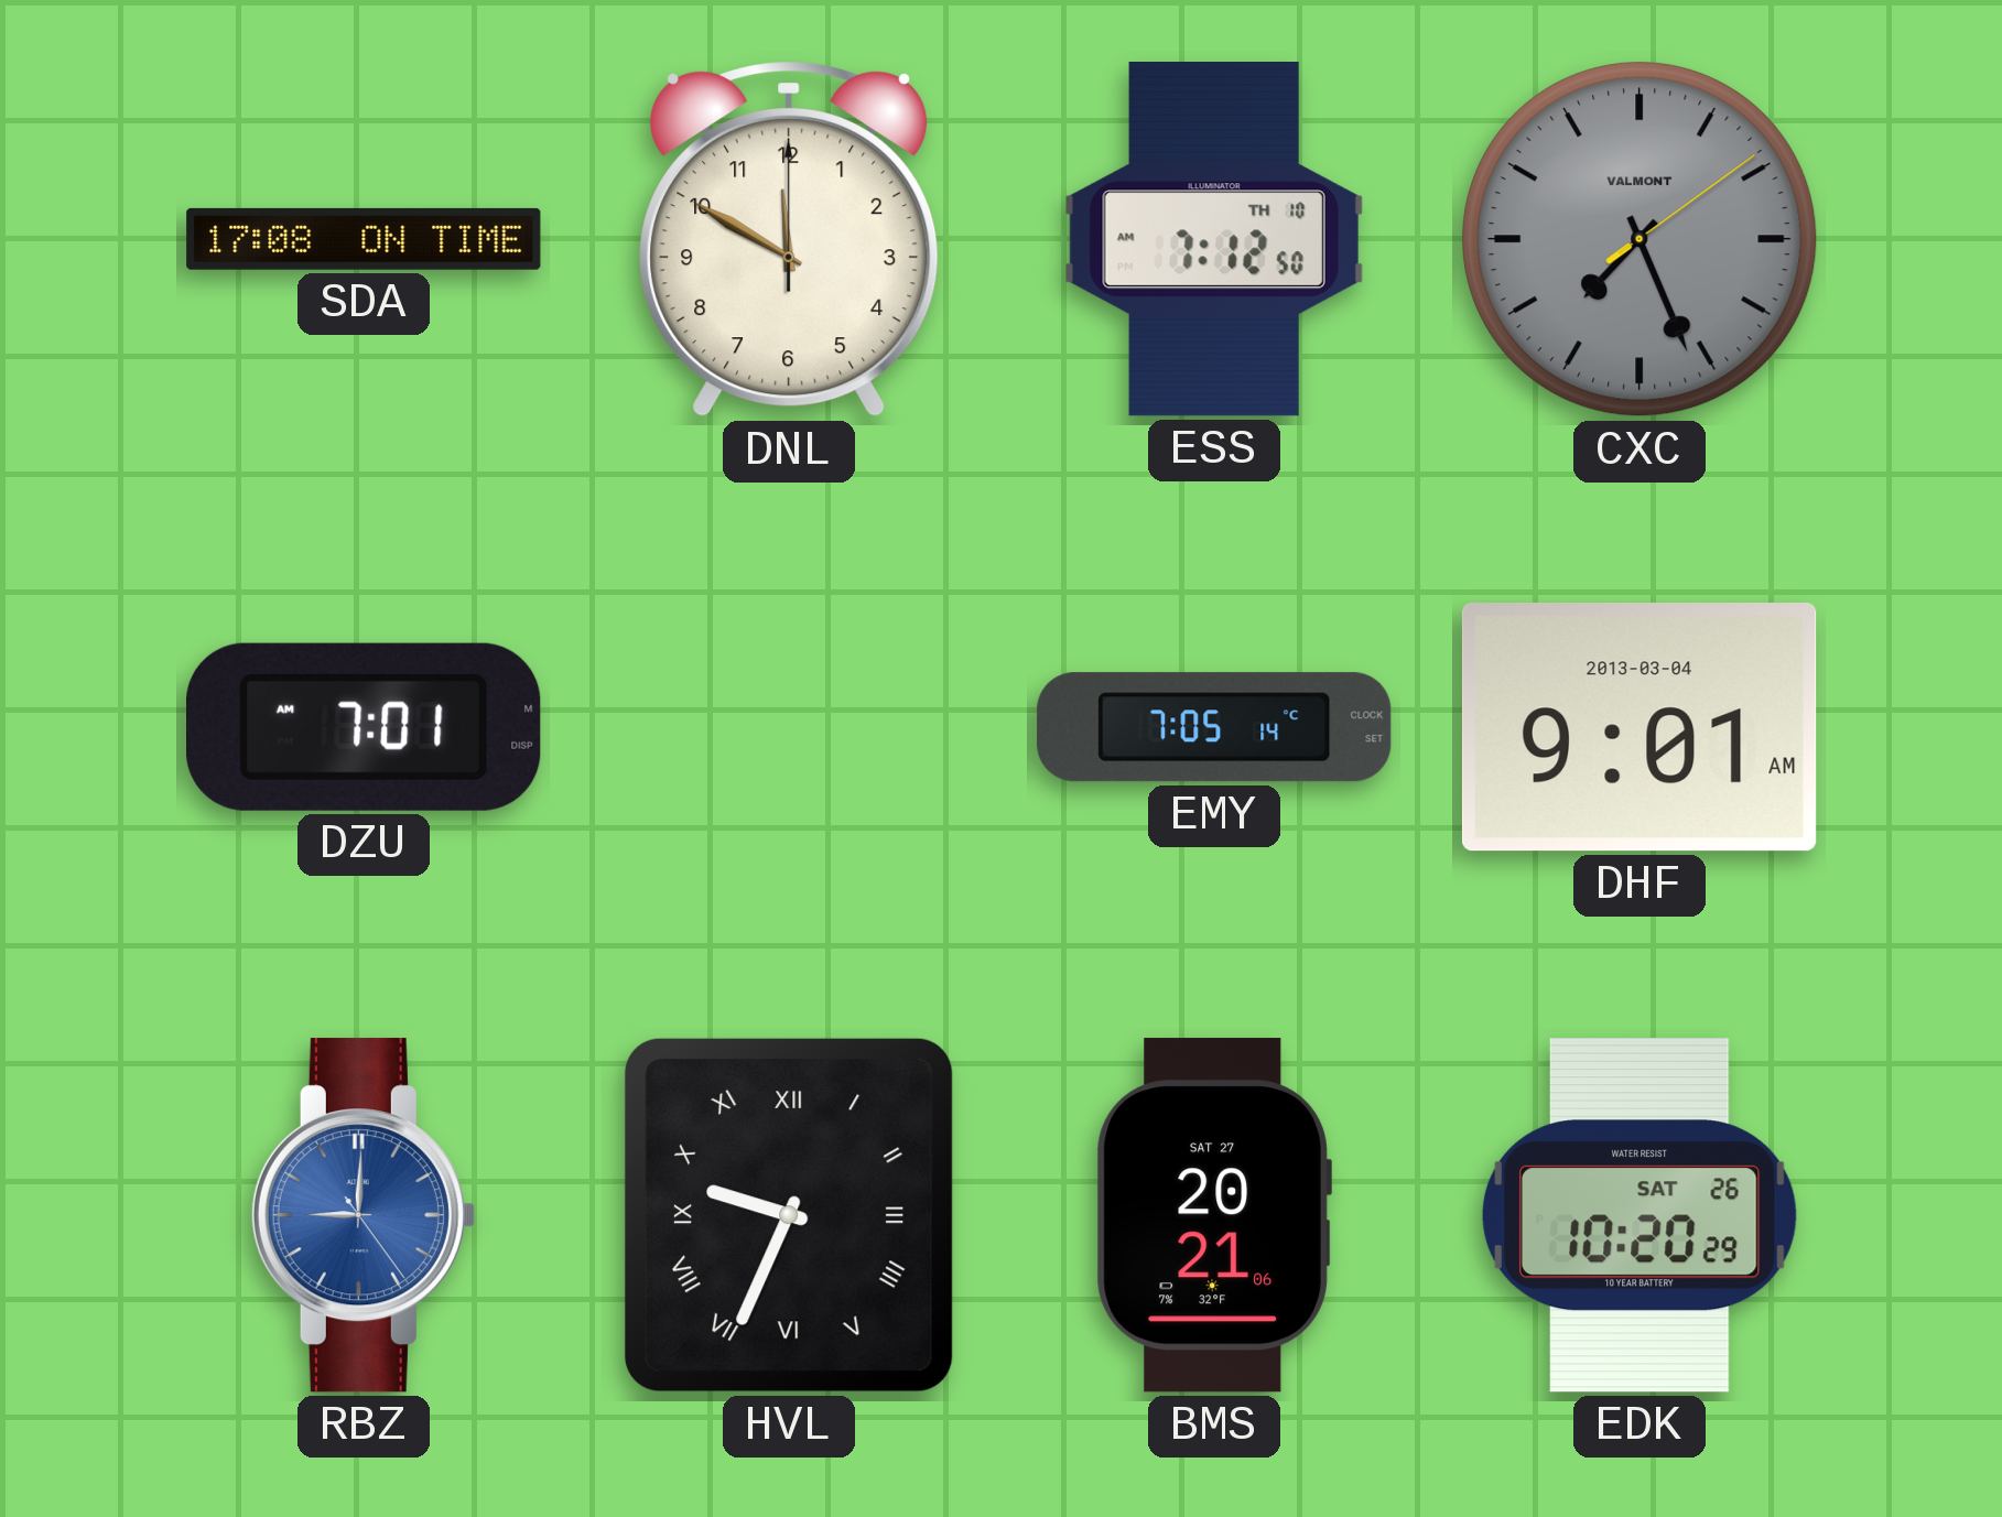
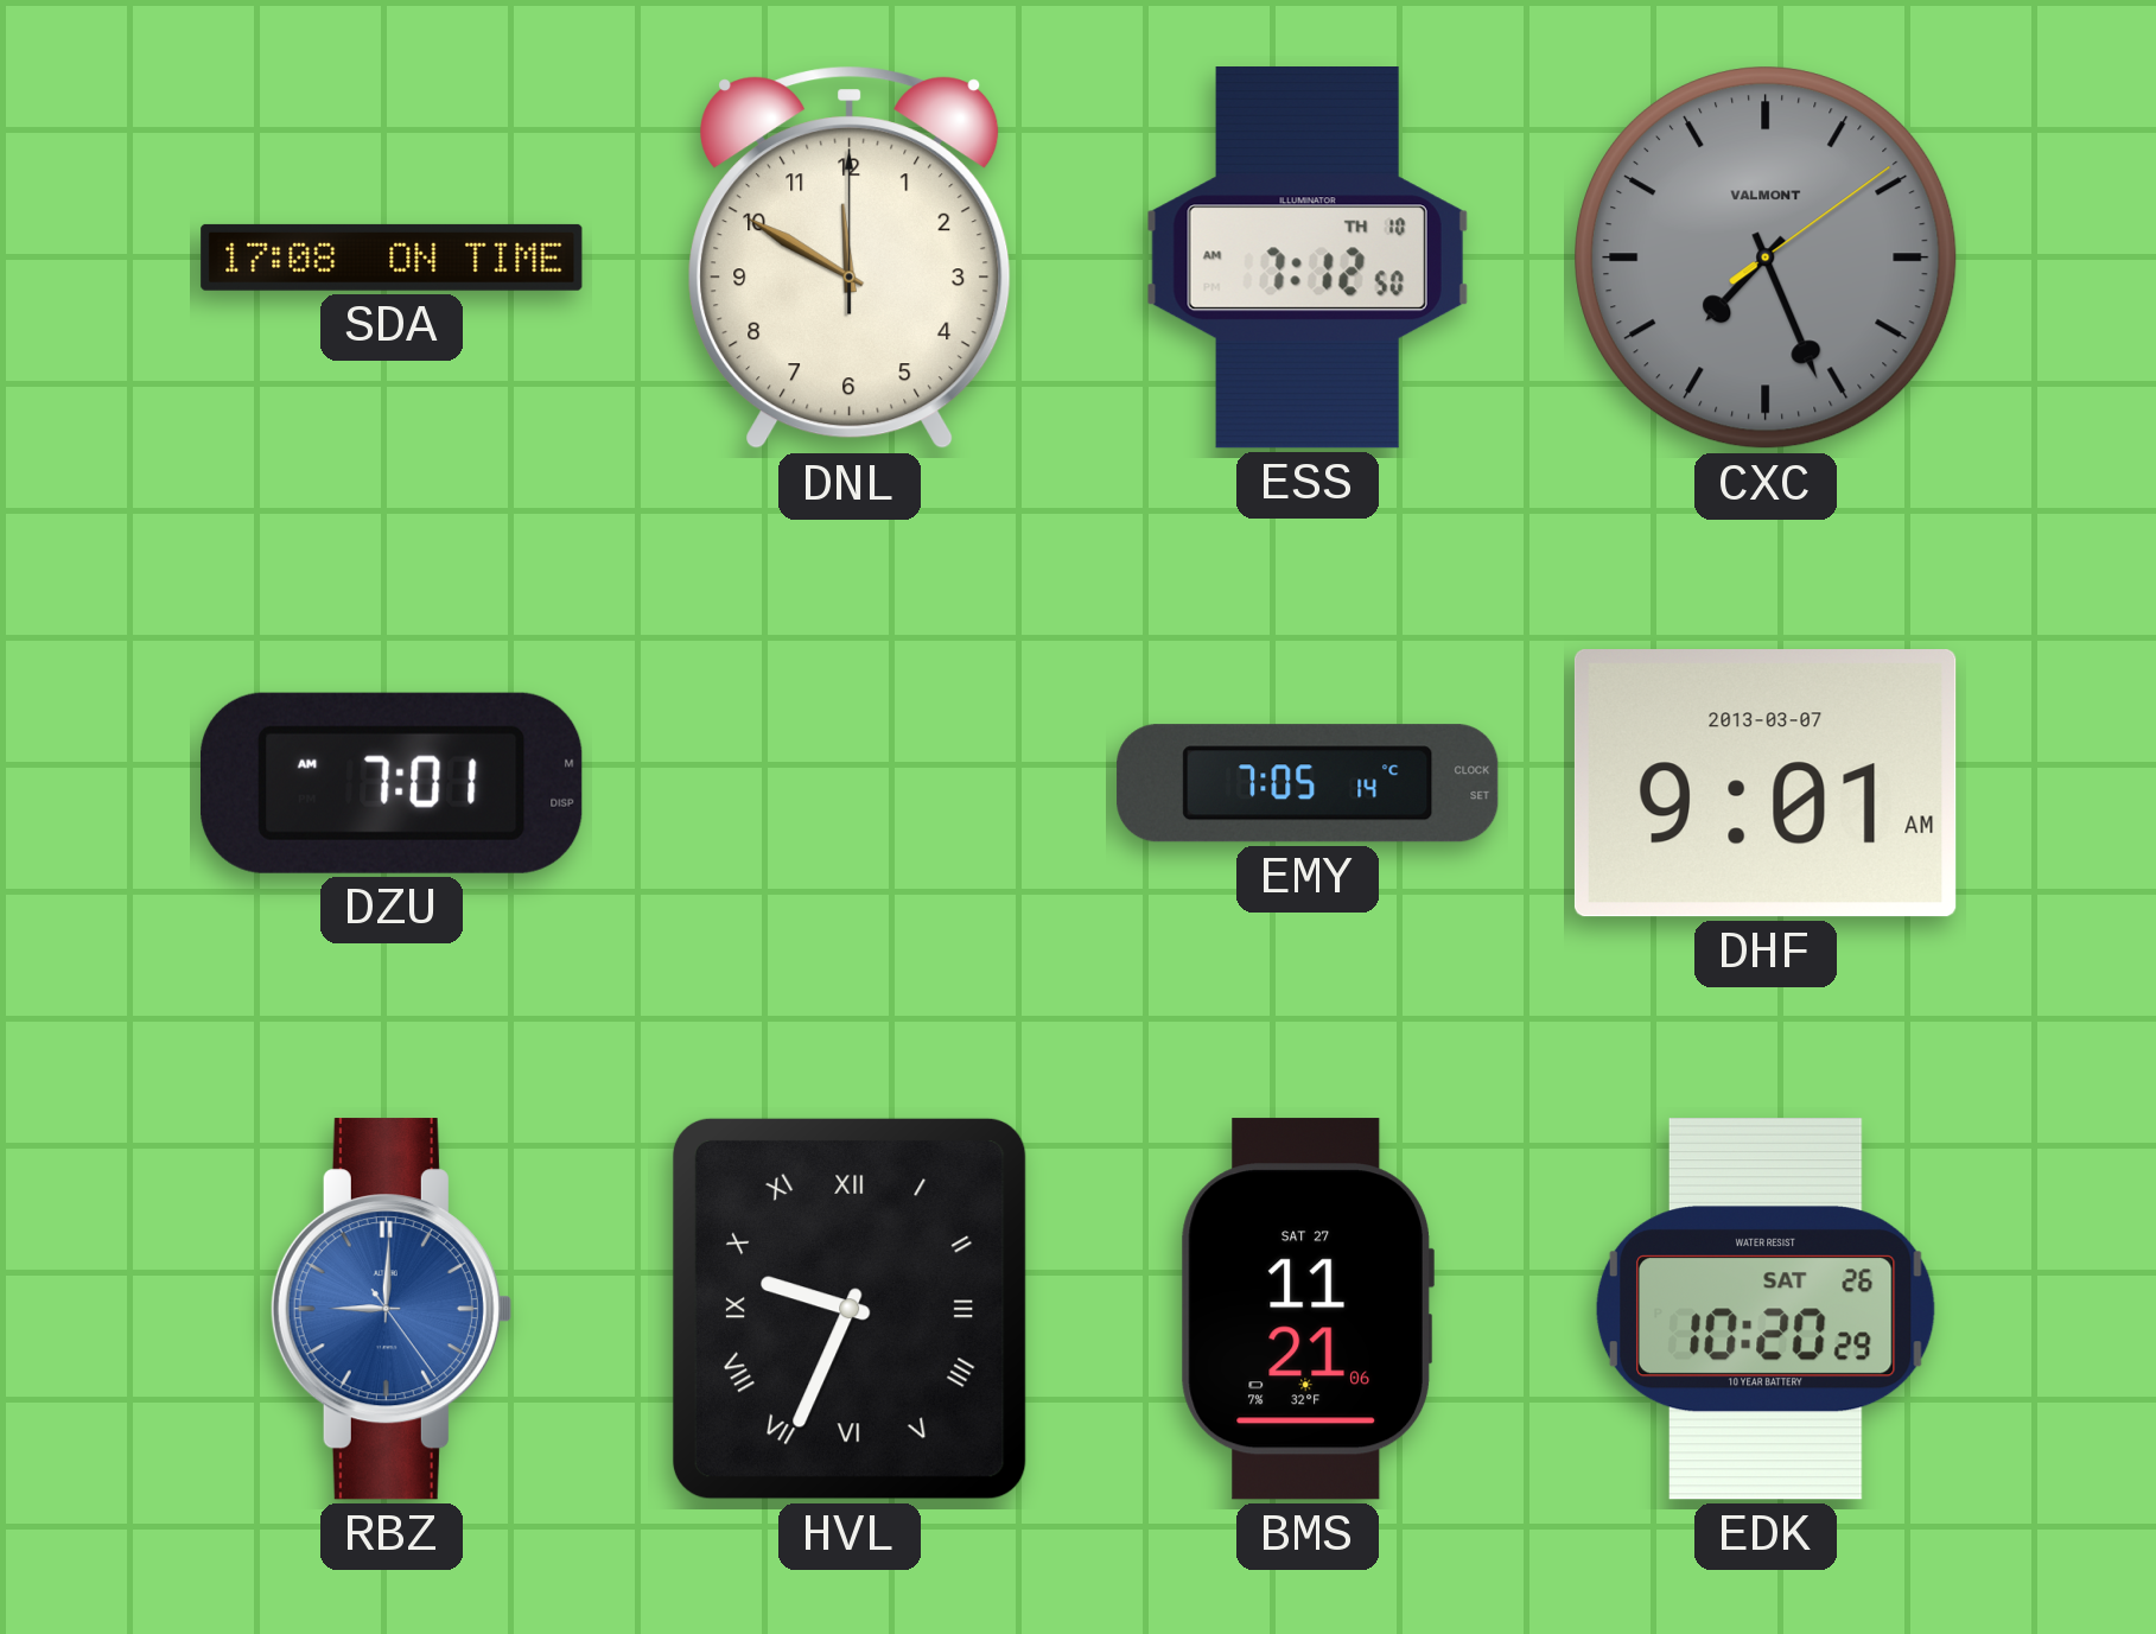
DHF date: 2013-03-04 -> 2013-03-07 (1766, 784)
BMS: 20:21 -> 11:21 (1308, 1309)
